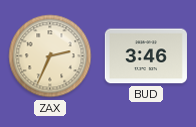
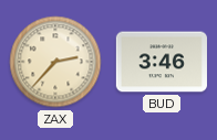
ZAX: 2:34 -> 2:37 (55, 62)
